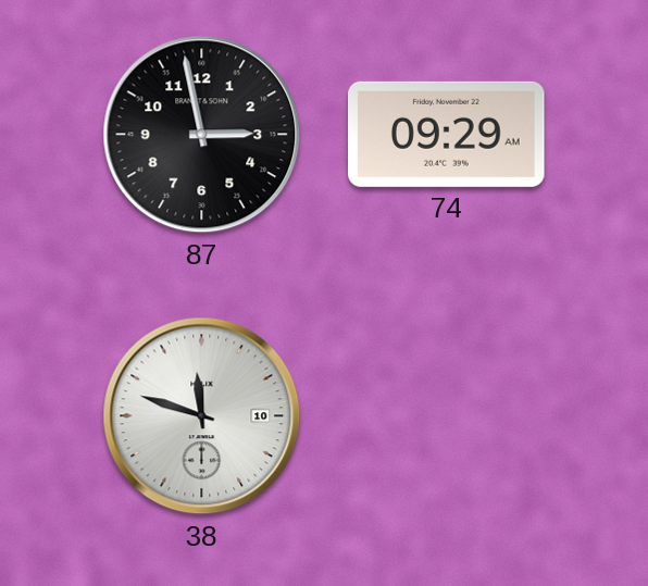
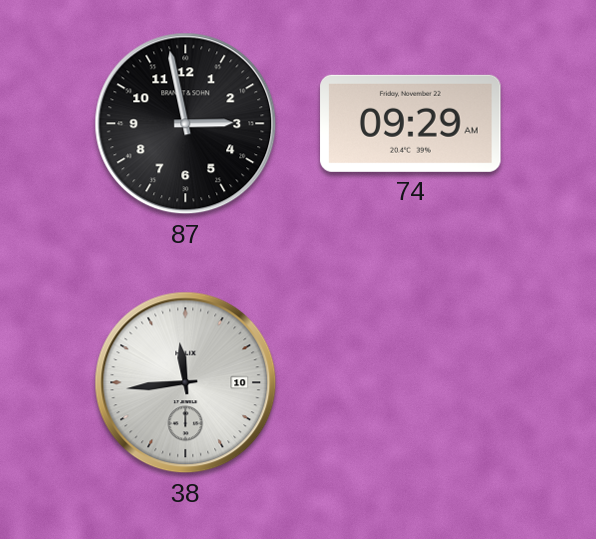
38: 11:48 -> 11:44 (186, 383)
